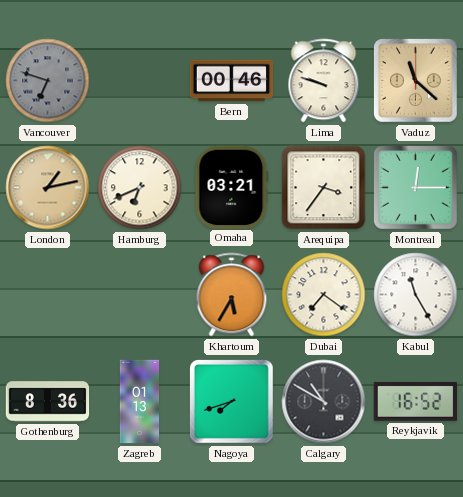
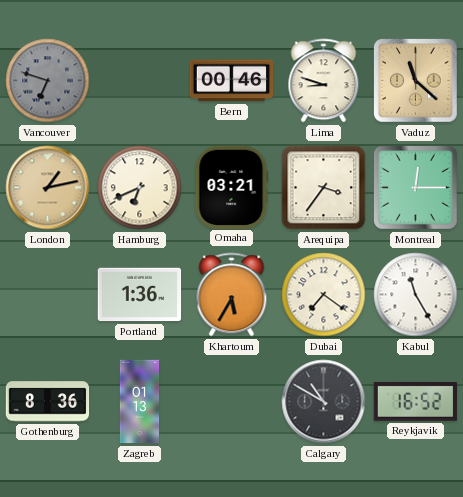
Lima: 9:48 -> 8:48 (324, 81)
Portland: none -> 1:36 (140, 295)
Nagoya: 7:42 -> none (232, 402)
